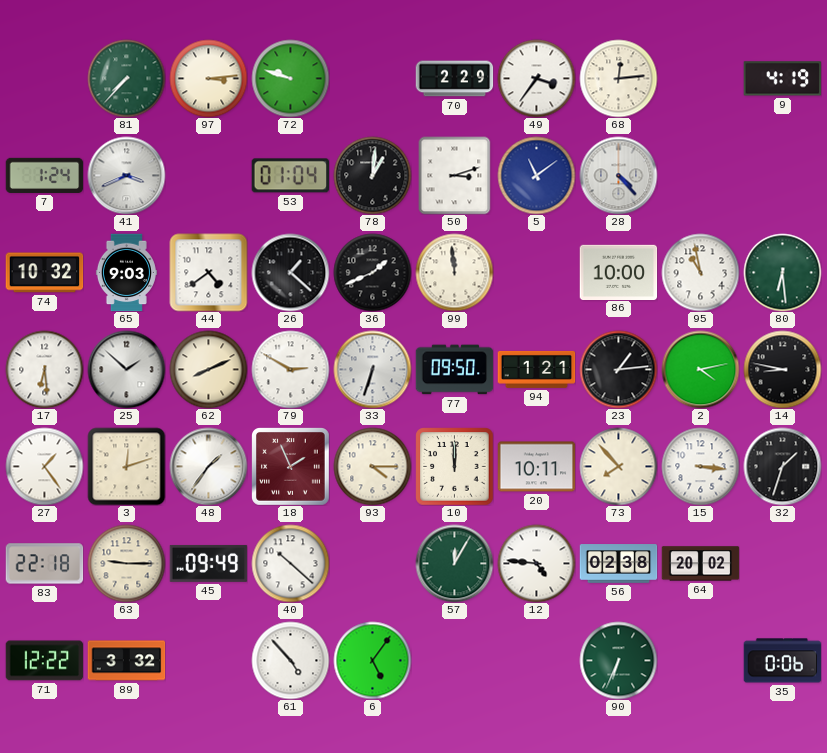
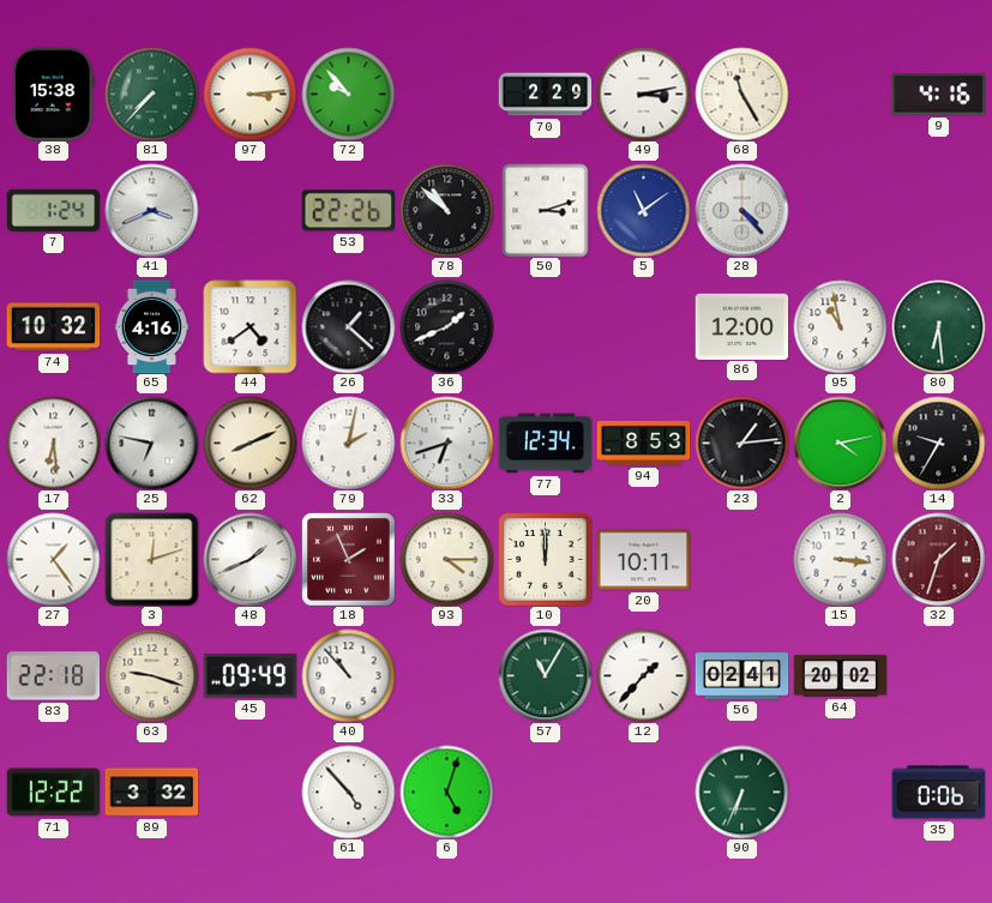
38: none -> 15:38 (53, 94)
72: 9:48 -> 9:53 (348, 94)
49: 3:36 -> 3:13 (643, 94)
68: 12:14 -> 11:25 (741, 94)
9: 4:19 -> 4:16 (938, 95)
53: 01:04 -> 22:26 (348, 211)
78: 1:01 -> 10:52 (446, 210)
65: 9:03 -> 4:16 (151, 326)
99: 11:59 -> none (454, 272)
86: 10:00 -> 12:00 (741, 326)
25: 1:52 -> 6:47 (151, 443)
79: 2:50 -> 2:02 (348, 443)
33: 6:33 -> 6:42 (446, 443)
77: 09:50 -> 12:34 (545, 444)
94: 1:21 -> 8:53 (643, 443)
14: 8:47 -> 9:35 (938, 443)
48: 1:36 -> 1:41 (249, 559)
73: 7:53 -> none (618, 466)
32 dial: black -> burgundy (938, 559)
63: 9:15 -> 9:18 (151, 675)
40: 10:22 -> 10:53 (348, 675)
57: 12:05 -> 11:05 (545, 675)
12: 4:46 -> 1:37 (643, 675)
56: 02:38 -> 02:41 (741, 676)
6: 5:06 -> 5:03 (446, 791)
